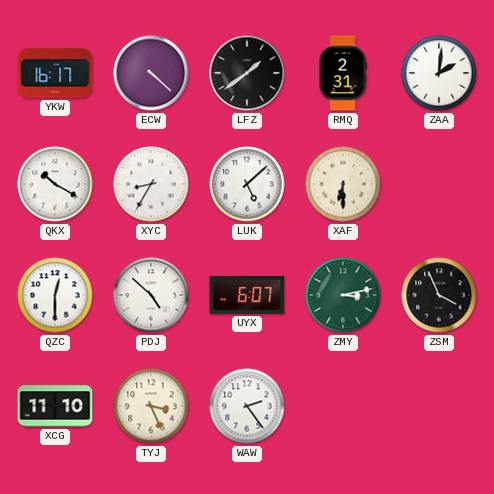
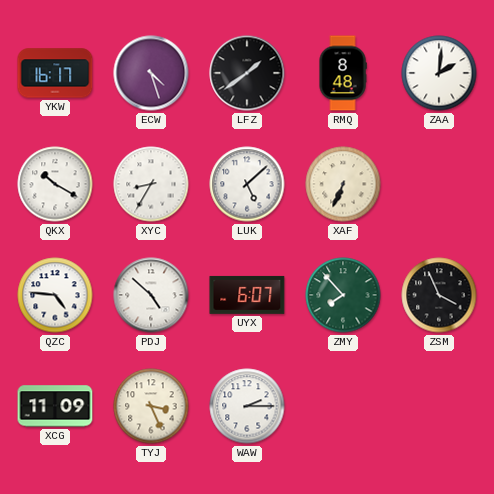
ECW: 4:22 -> 4:27 (151, 73)
RMQ: 2:31 -> 8:48 (343, 73)
XAF: 6:30 -> 6:34 (343, 184)
QZC: 12:30 -> 4:46 (55, 295)
ZMY: 3:13 -> 7:53 (343, 295)
XCG: 11:10 -> 11:09 (55, 406)
WAW: 2:24 -> 2:15 (247, 406)
